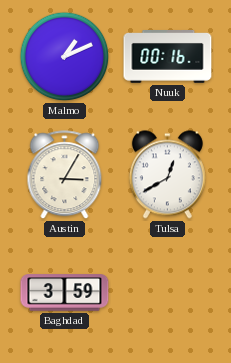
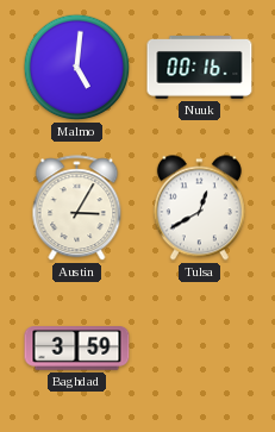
Malmo: 1:11 -> 5:01 (77, 68)
